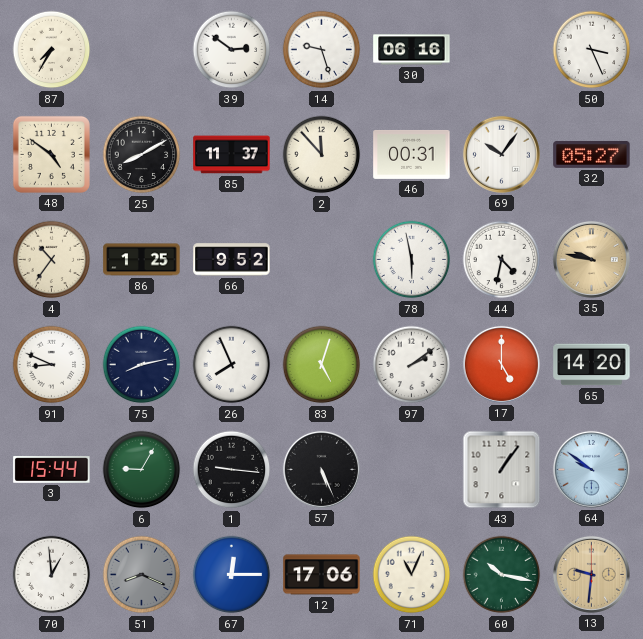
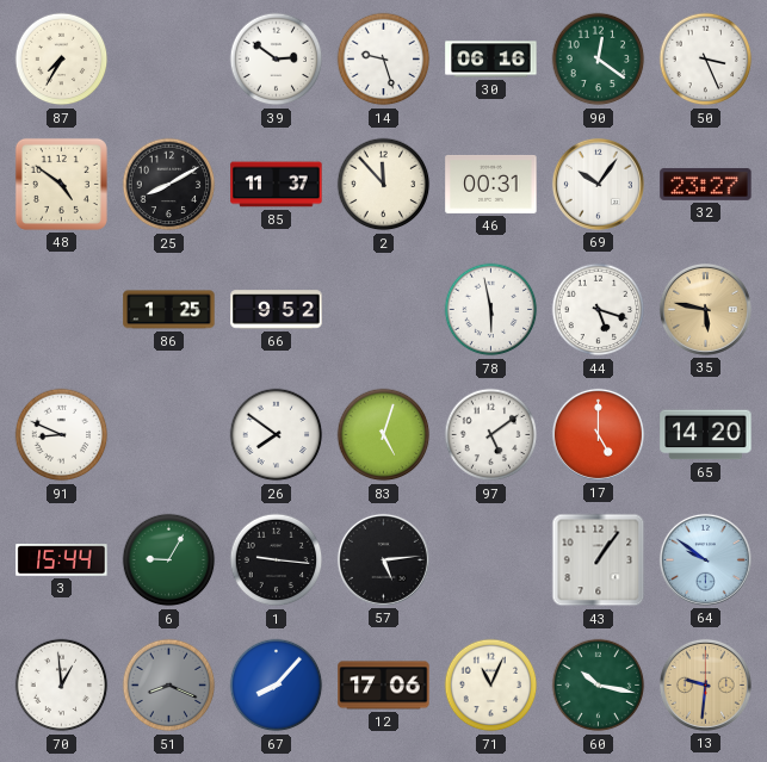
90: none -> 12:21 (599, 60)
32: 05:27 -> 23:27 (706, 184)
4: 10:36 -> none (52, 260)
44: 4:32 -> 5:18 (599, 310)
35: 9:47 -> 5:47 (705, 309)
75: 8:13 -> none (142, 365)
26: 7:56 -> 7:51 (277, 435)
97: 2:09 -> 5:09 (491, 435)
57: 5:26 -> 5:14 (383, 559)
67: 12:15 -> 8:07 (277, 686)
